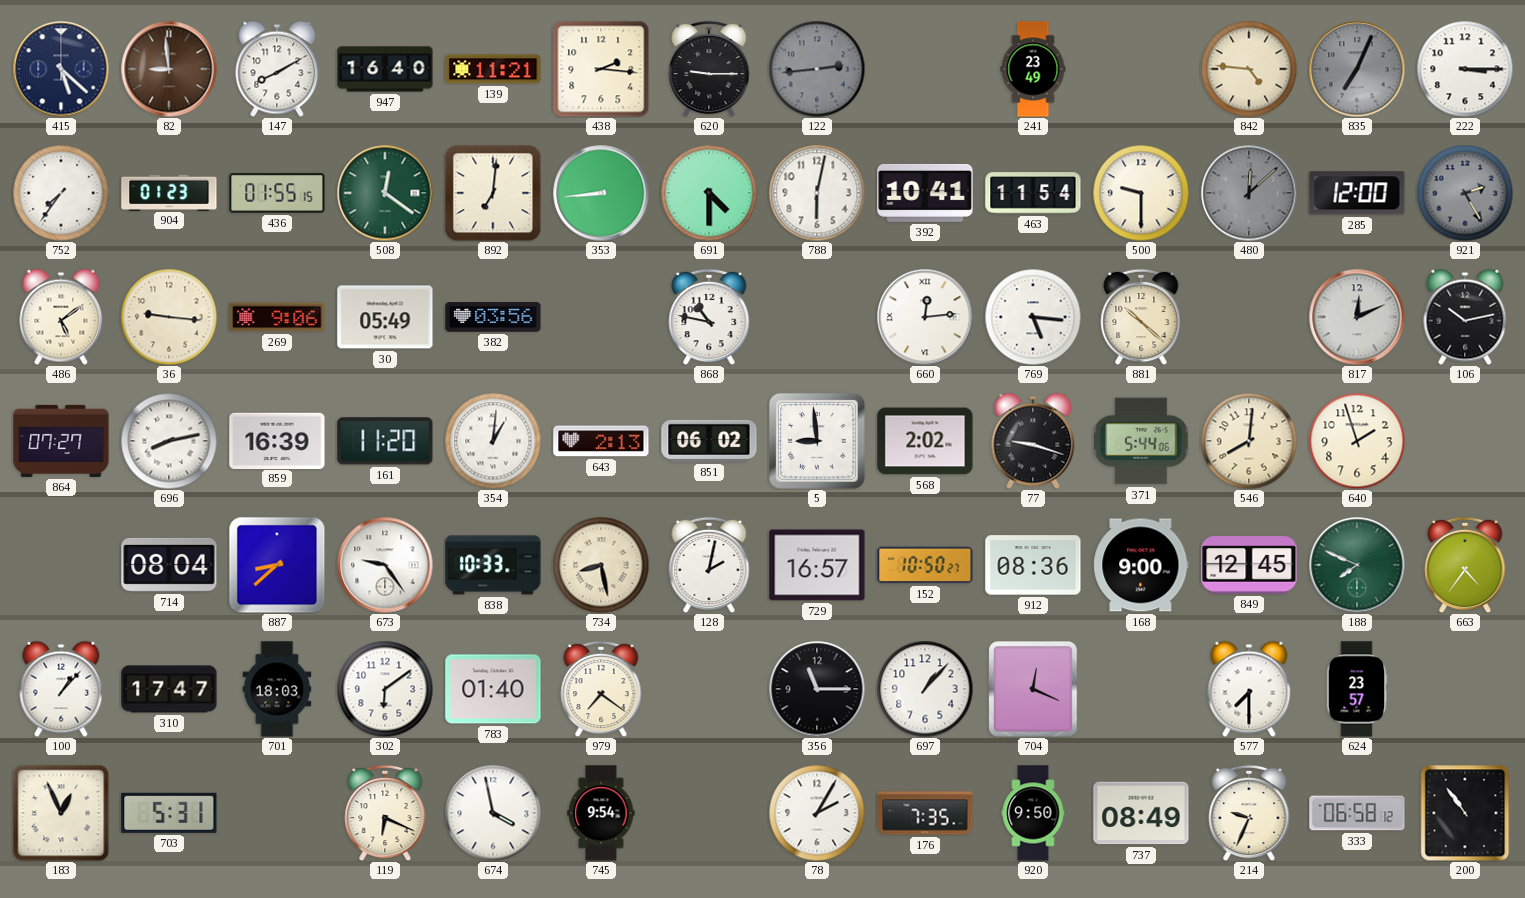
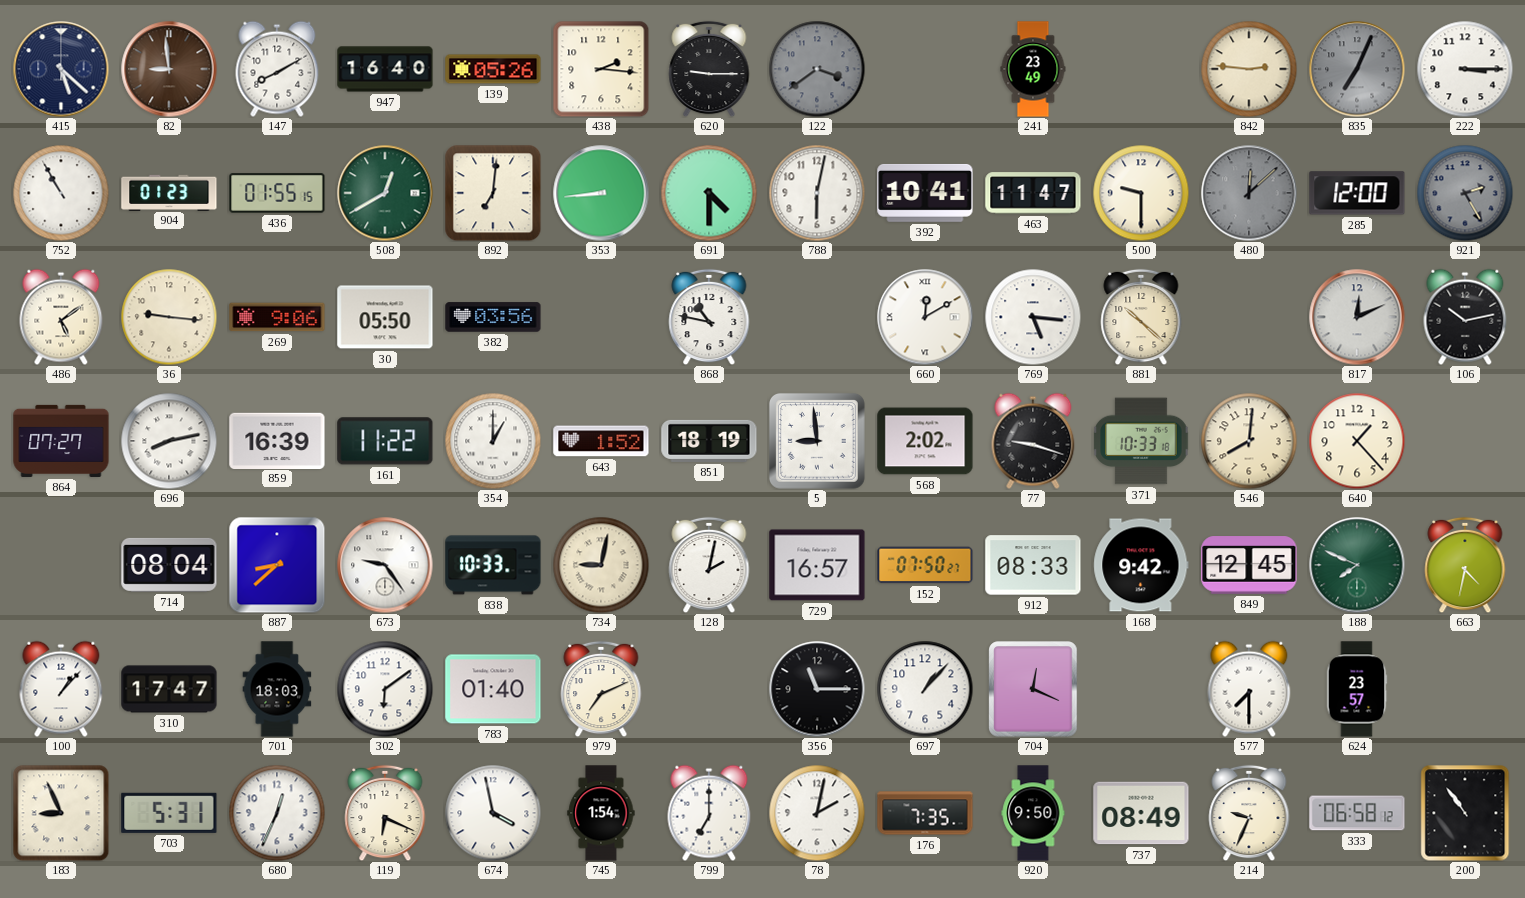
139: 11:21 -> 05:26 (493, 69)
122: 2:44 -> 3:39 (817, 69)
842: 4:46 -> 2:46 (1249, 69)
752: 7:36 -> 10:55 (61, 193)
508: 12:21 -> 12:40 (385, 193)
463: 11:54 -> 11:47 (1033, 193)
30: 05:49 -> 05:50 (385, 317)
660: 12:14 -> 12:10 (925, 317)
161: 11:20 -> 11:22 (385, 441)
354: 1:01 -> 1:00 (493, 441)
643: 2:13 -> 1:52 (601, 441)
851: 06:02 -> 18:19 (709, 441)
371: 5:44 -> 10:33 (1141, 441)
640: 1:57 -> 1:23 (1357, 441)
734: 8:28 -> 9:02 (601, 565)
152: 10:50 -> 07:50 (925, 565)
912: 08:36 -> 08:33 (1033, 565)
168: 9:00 -> 9:42 (1141, 565)
663: 4:36 -> 4:32 (1465, 565)
979: 7:21 -> 7:11 (601, 689)
183: 12:56 -> 8:56 (61, 813)
680: none -> 12:34 (277, 813)
745: 9:54 -> 1:54 (601, 813)
799: none -> 7:00 (709, 813)
78: 2:05 -> 2:02 (817, 813)
